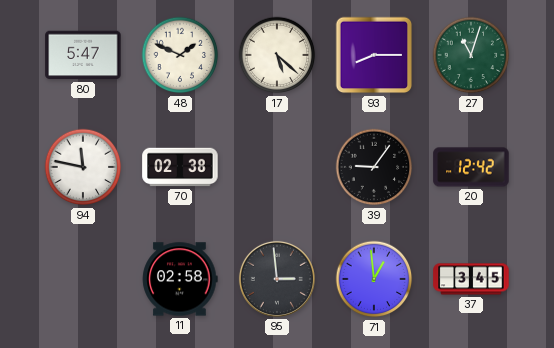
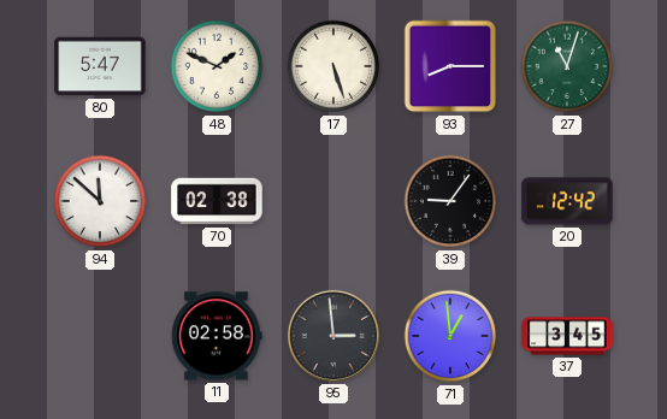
17: 5:22 -> 5:27 (333, 66)
94: 11:47 -> 11:52 (100, 201)
